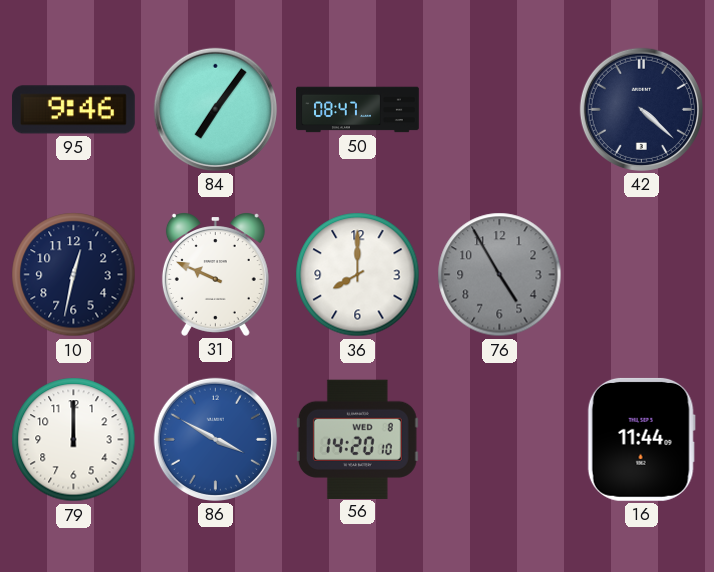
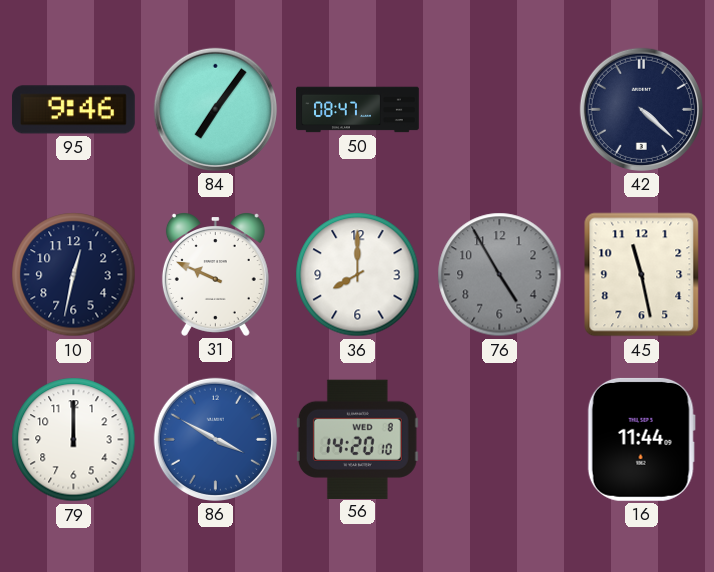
45: none -> 11:28 (642, 275)
